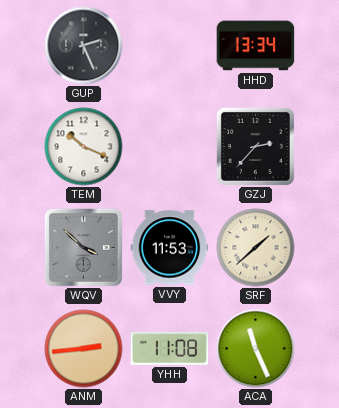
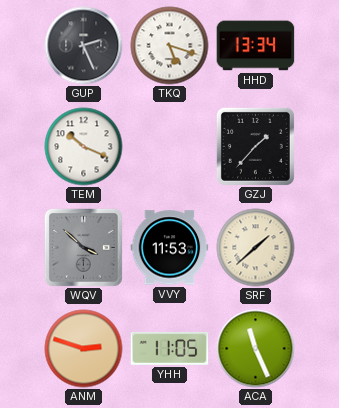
TKQ: none -> 5:18 (170, 46)
GZJ: 2:37 -> 1:37 (255, 146)
ANM: 2:44 -> 2:48 (84, 349)
YHH: 11:08 -> 11:05 (170, 348)
